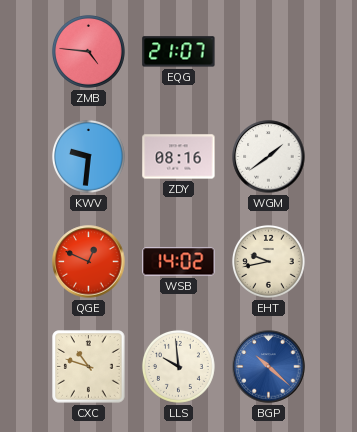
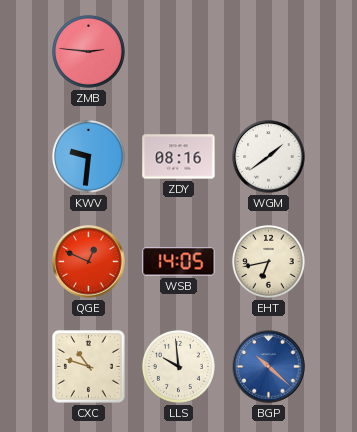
ZMB: 4:46 -> 2:46 (88, 51)
EQG: 21:07 -> none (179, 52)
WSB: 14:02 -> 14:05 (179, 262)
EHT: 9:43 -> 6:43 (268, 261)
